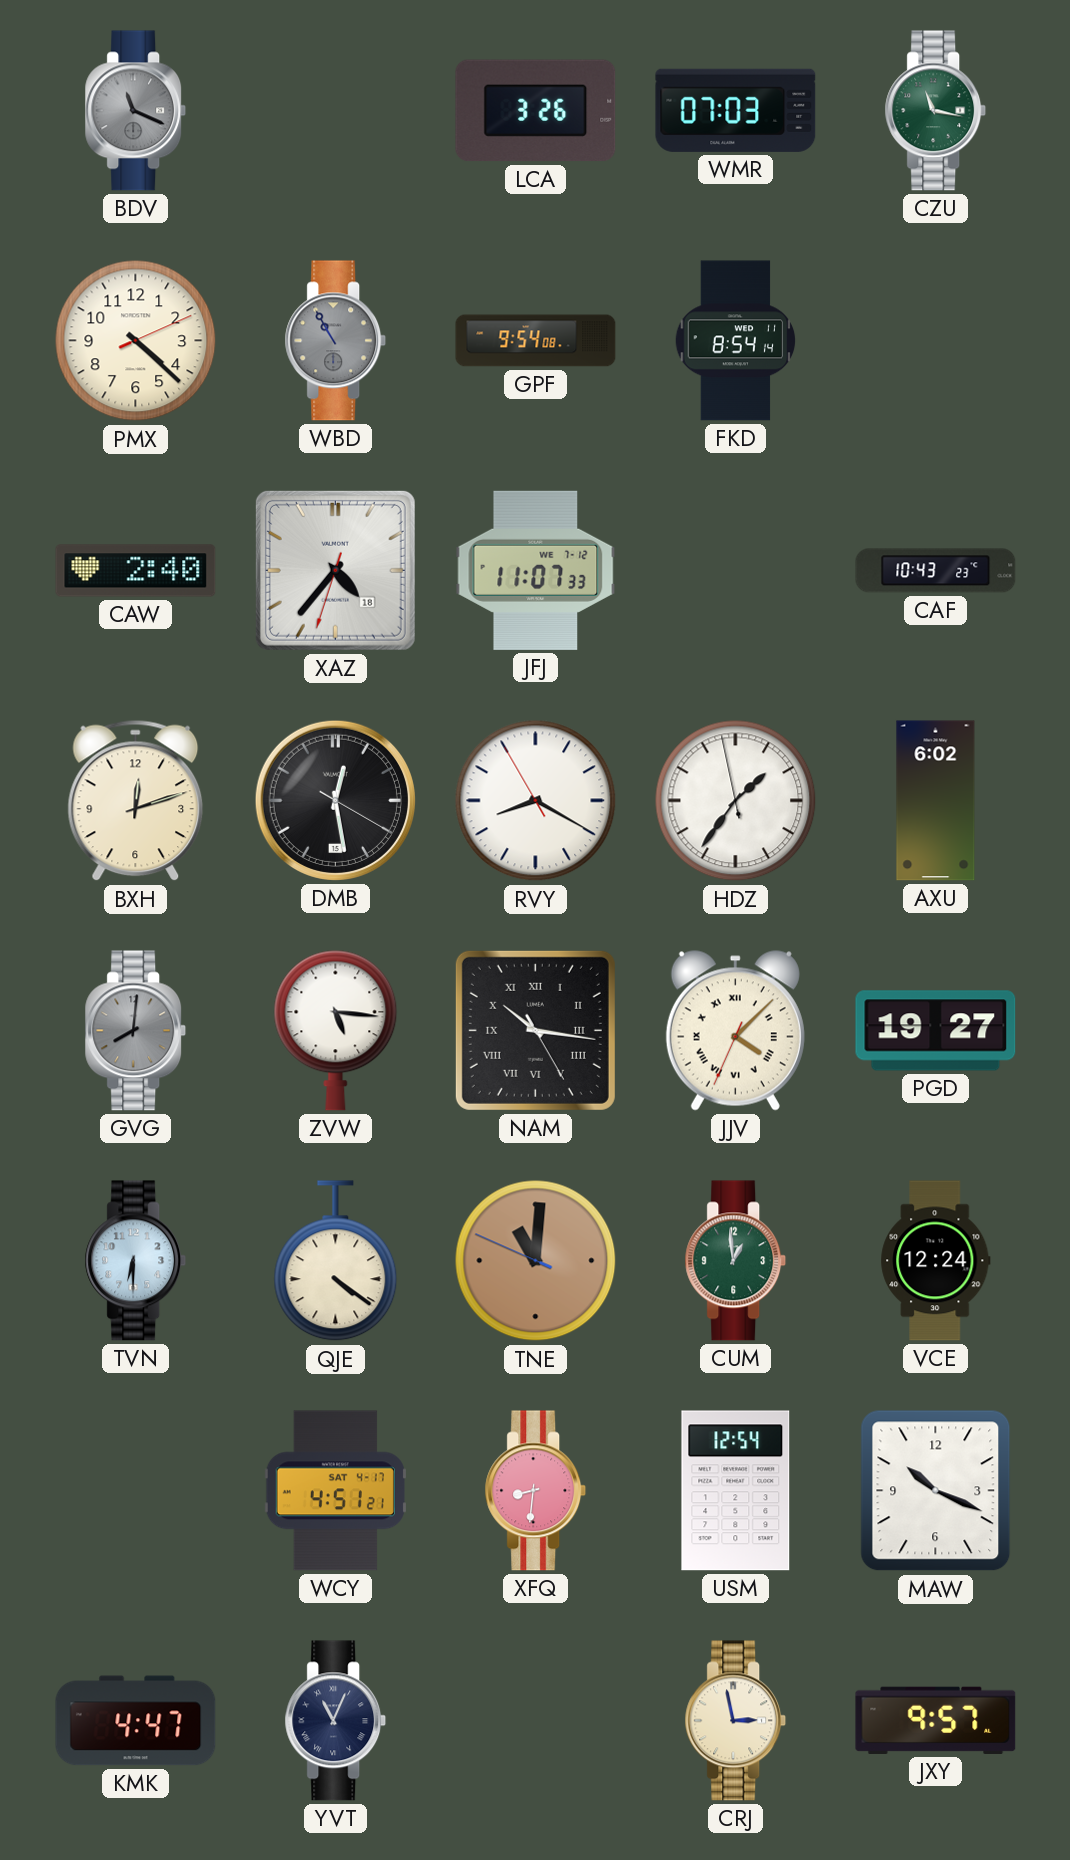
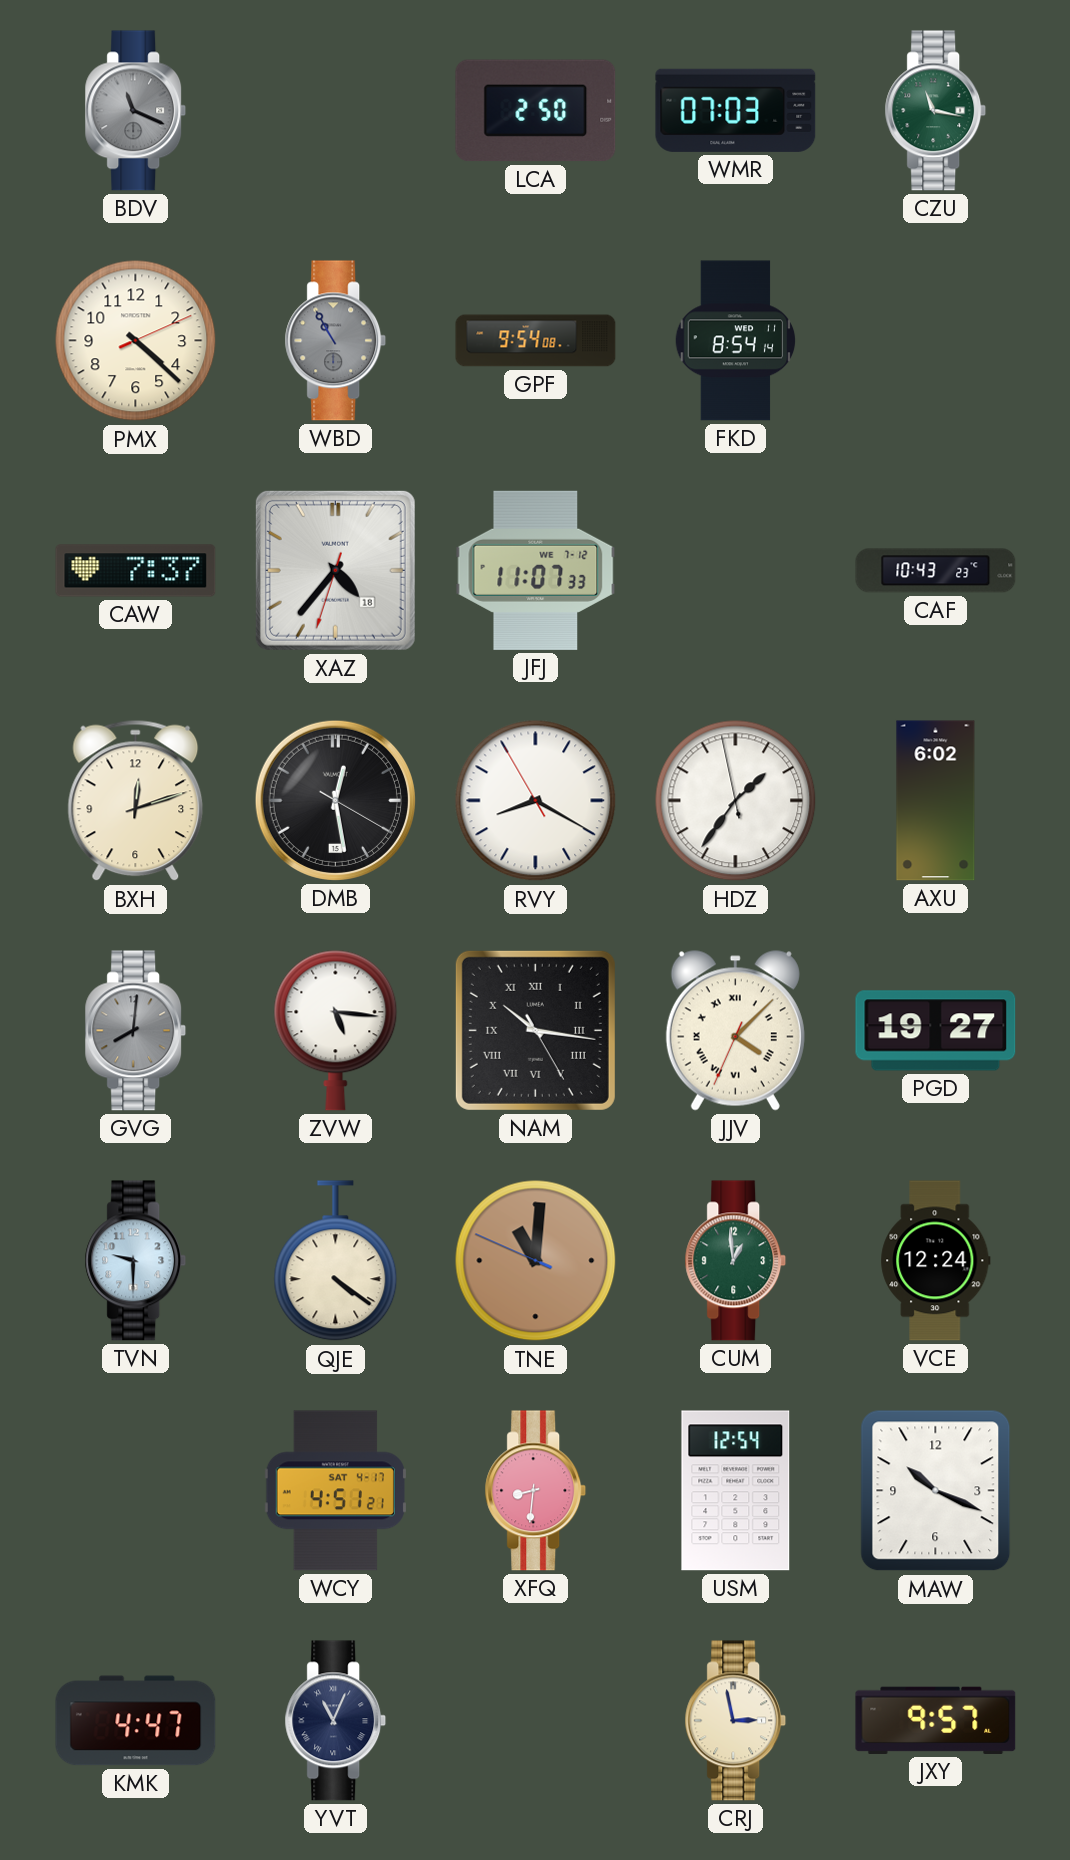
LCA: 3:26 -> 2:50 (536, 111)
CAW: 2:40 -> 7:37 (136, 571)
TVN: 6:30 -> 9:30 (136, 1261)
